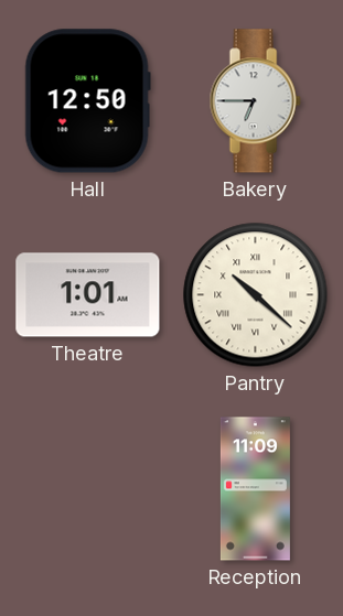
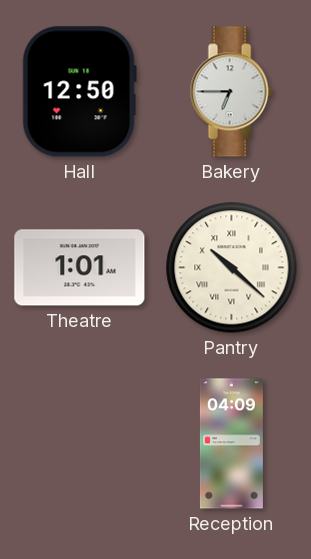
Reception: 11:09 -> 04:09 (231, 444)
